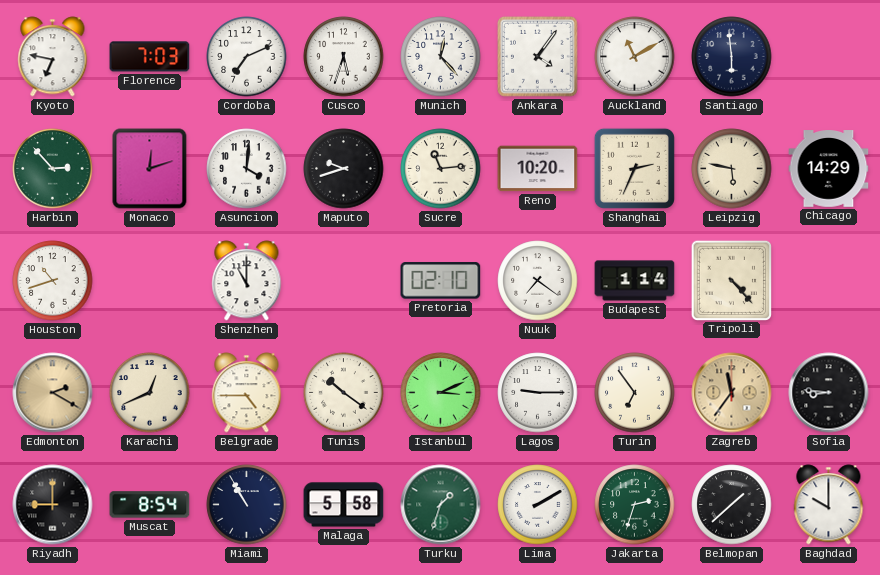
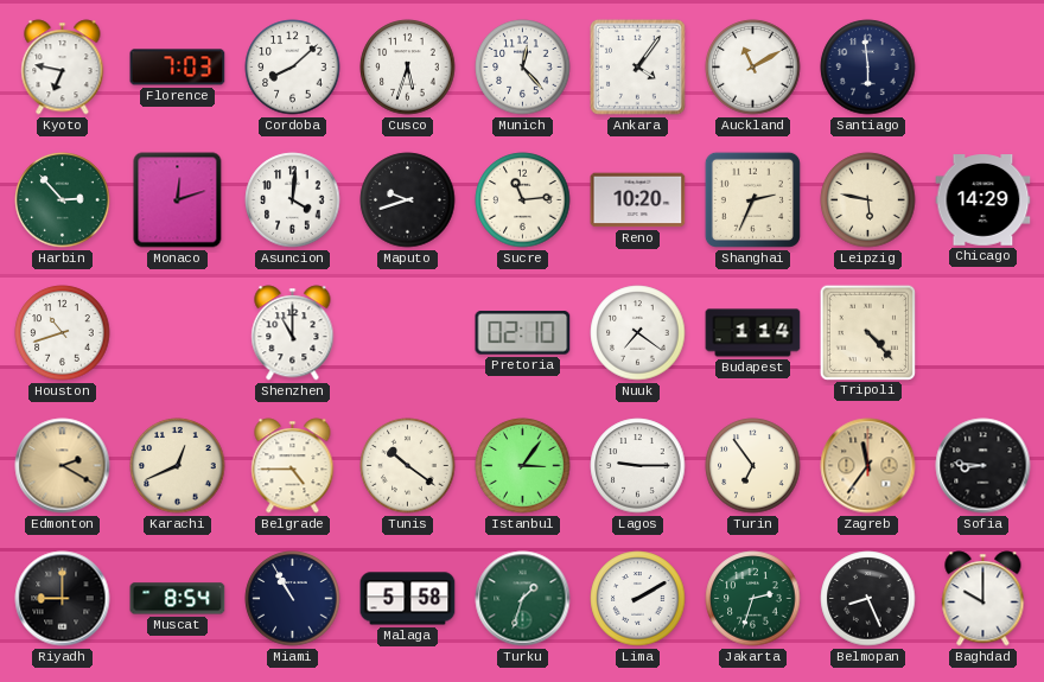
Cordoba: 7:11 -> 8:08 (293, 68)
Istanbul: 3:11 -> 3:06 (523, 466)
Belmopan: 1:38 -> 8:26 (868, 599)
